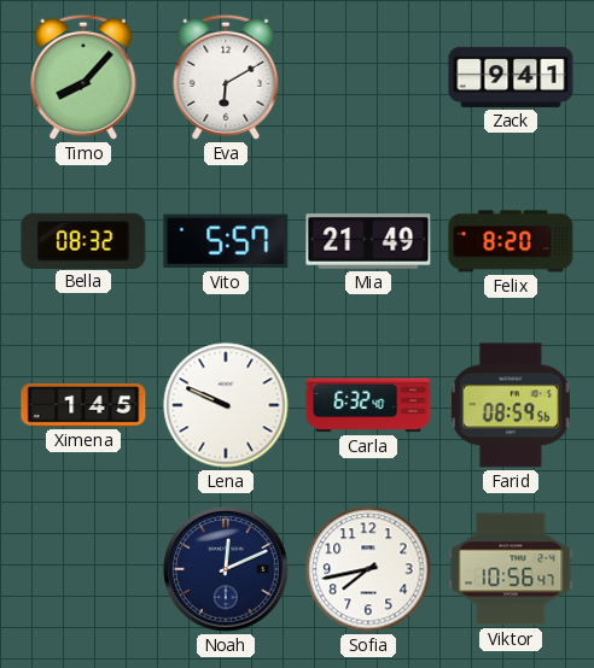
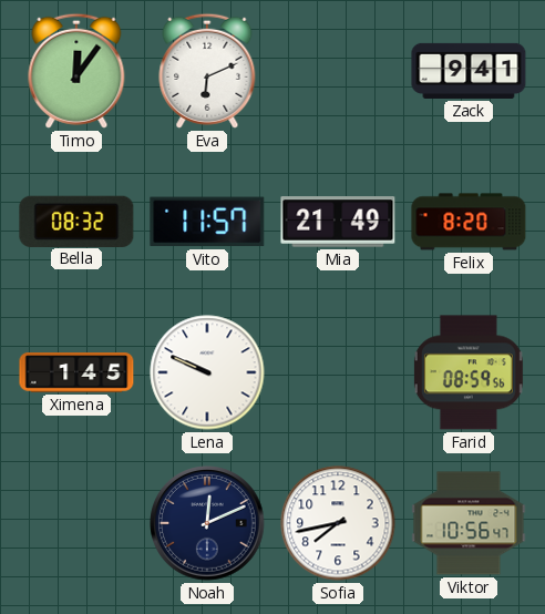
Timo: 8:07 -> 12:06 (76, 71)
Eva: 6:10 -> 6:11 (207, 71)
Vito: 5:57 -> 11:57 (207, 222)
Carla: 6:32 -> none (368, 405)
